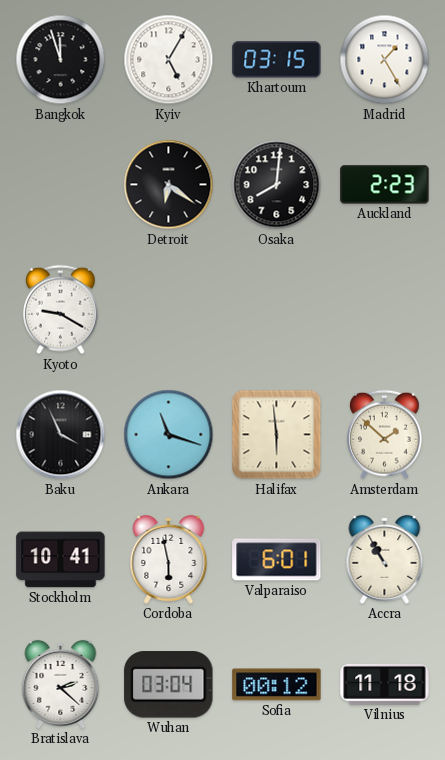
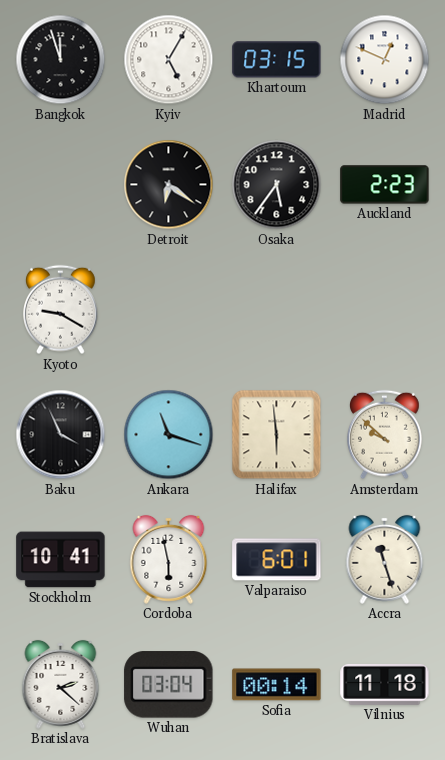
Madrid: 1:25 -> 12:49 (385, 60)
Osaka: 8:01 -> 5:36 (277, 185)
Amsterdam: 1:52 -> 9:52 (385, 435)
Accra: 10:55 -> 11:27 (385, 559)
Sofia: 00:12 -> 00:14 (277, 685)
